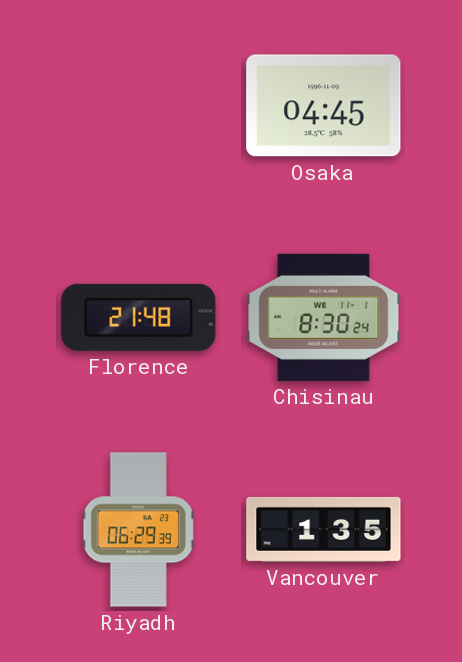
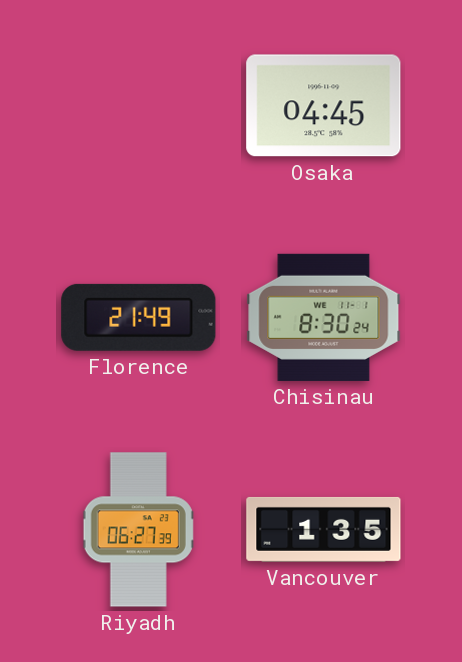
Florence: 21:48 -> 21:49 (139, 317)
Riyadh: 06:29 -> 06:27 (139, 530)
